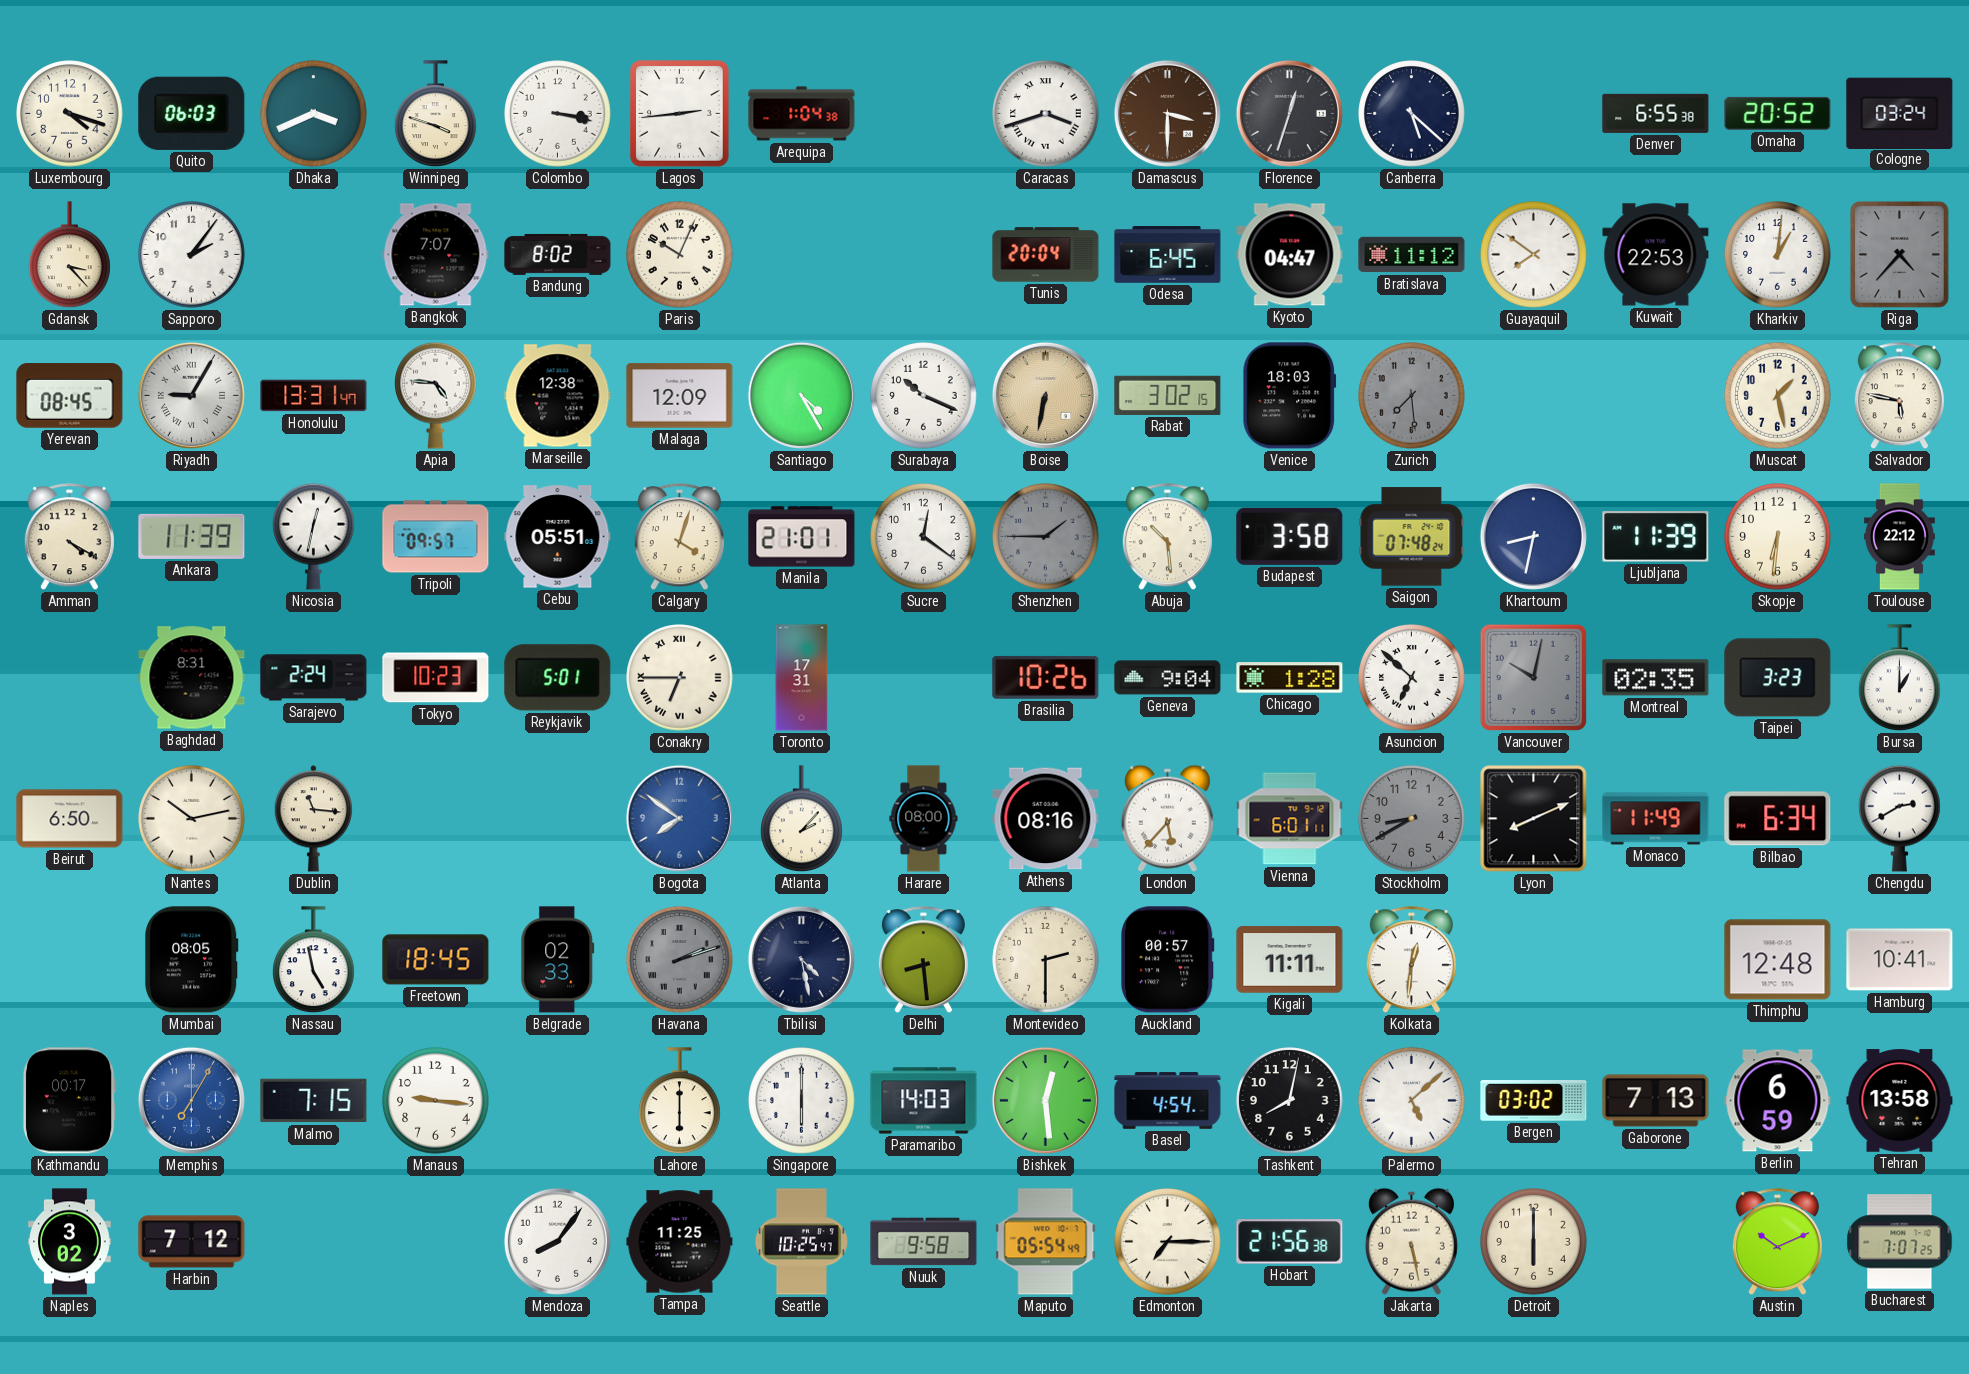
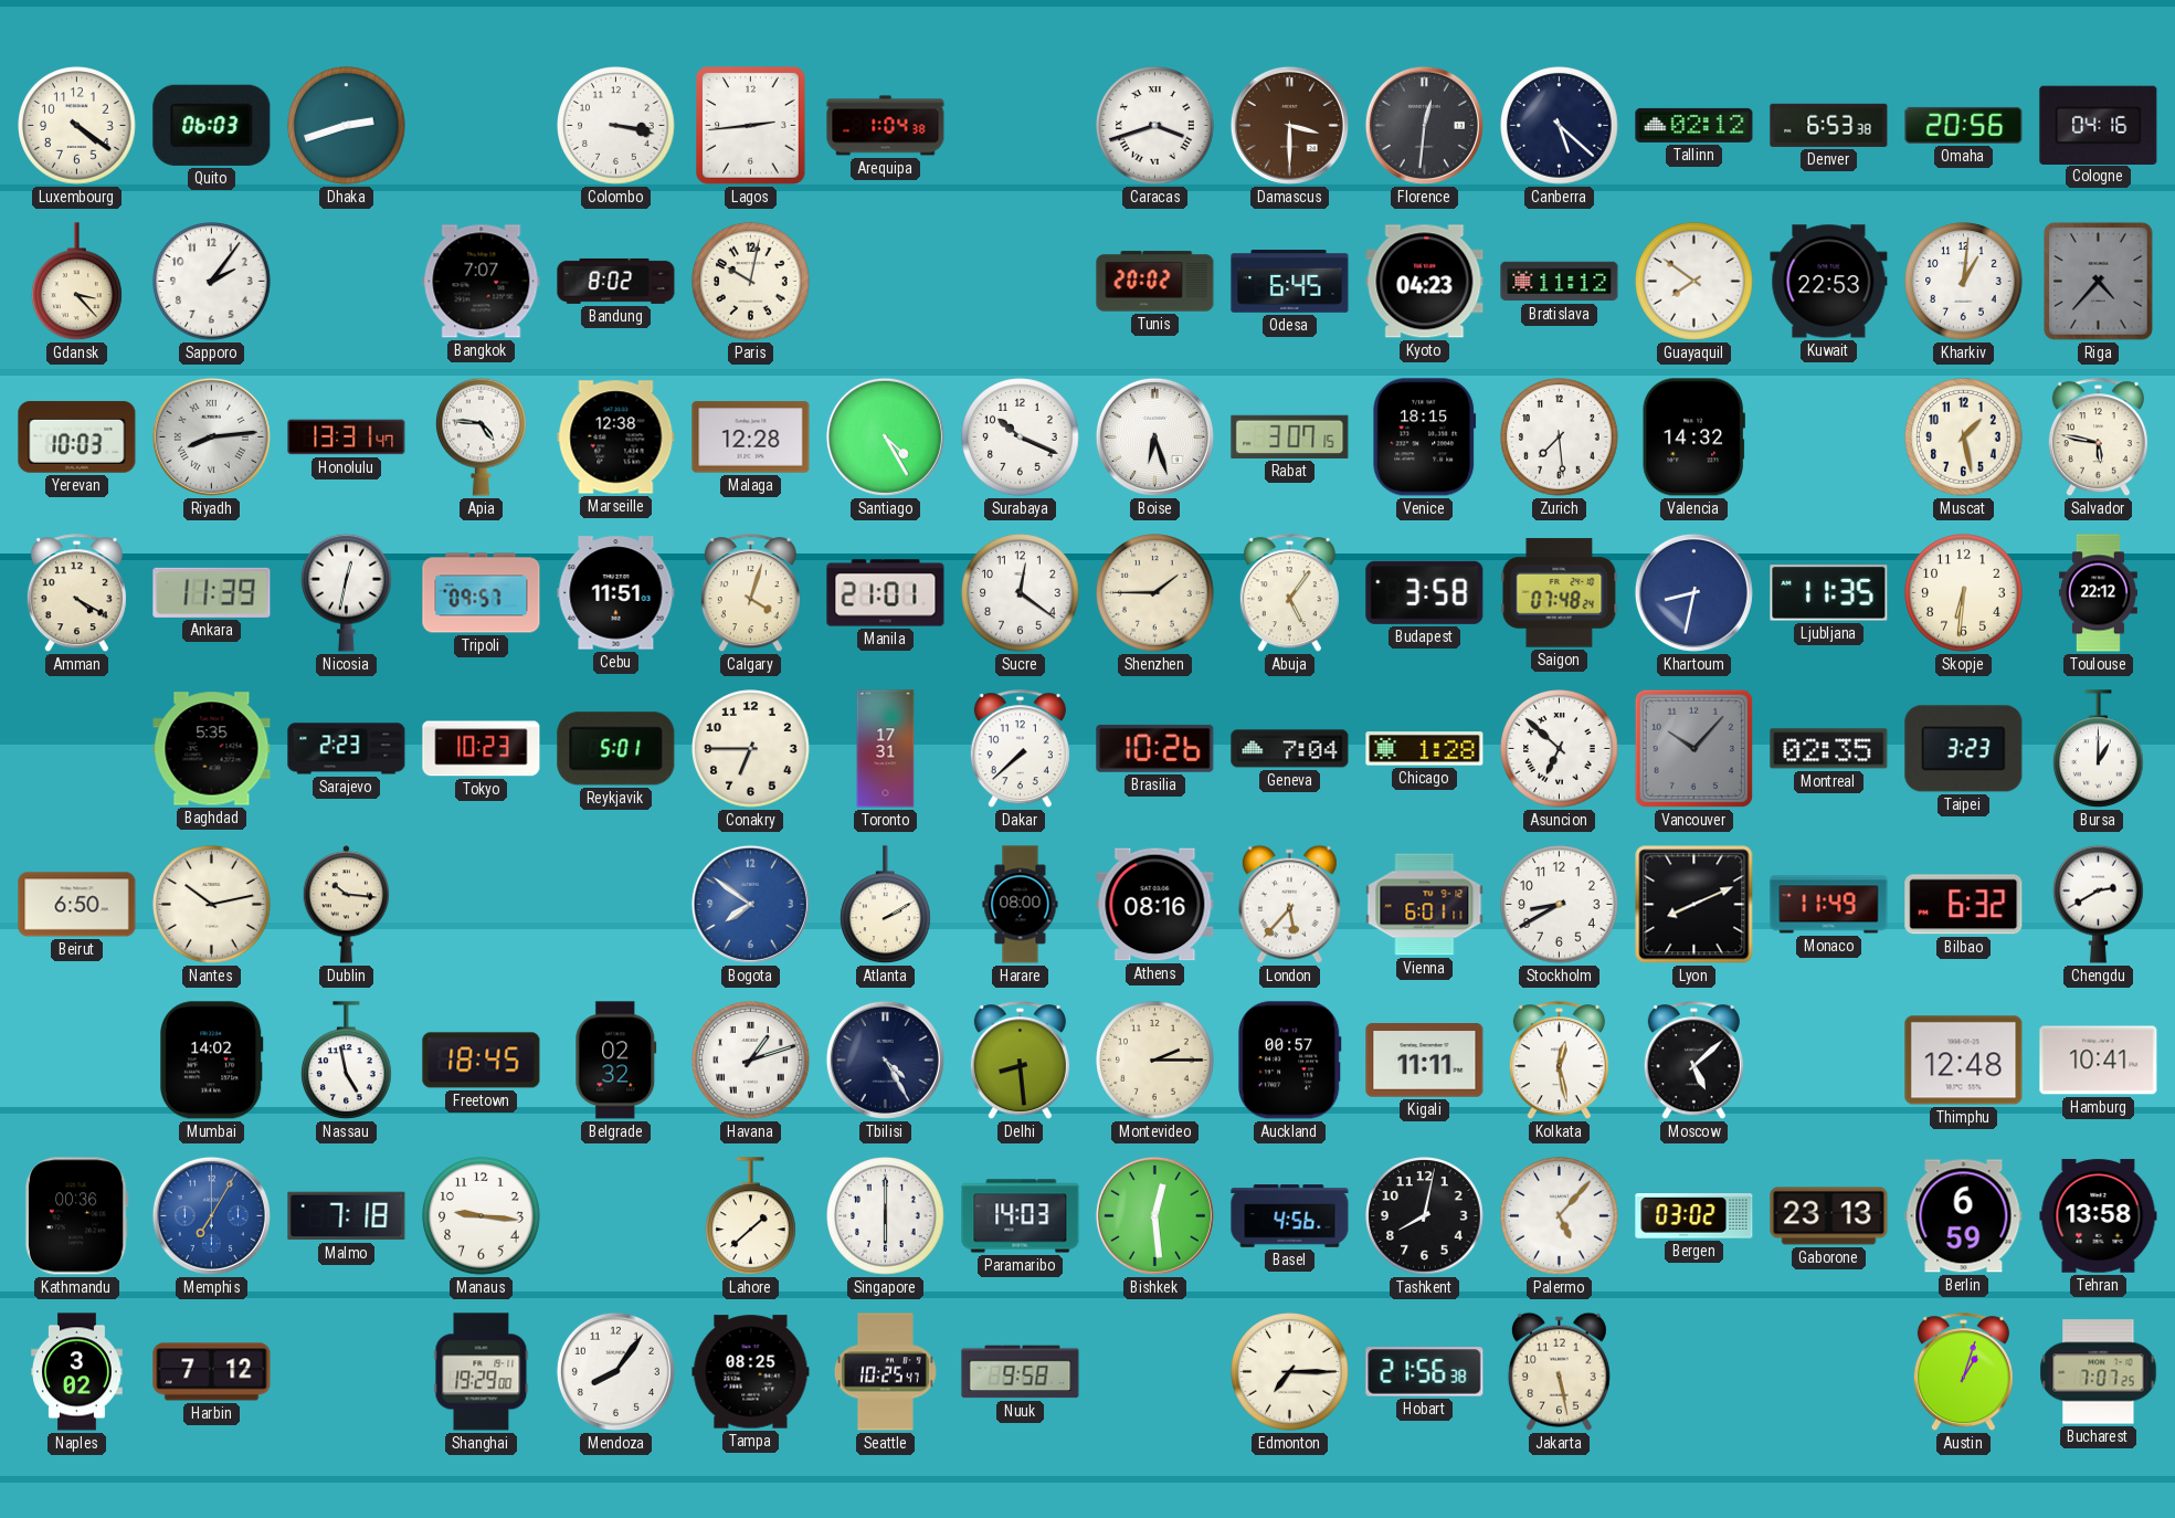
Luxembourg: 4:18 -> 4:21 (77, 126)
Dhaka: 3:41 -> 2:42 (347, 126)
Winnipeg: 3:48 -> none (436, 114)
Florence: 12:33 -> 12:31 (1424, 125)
Tallinn: none -> 02:12 (1694, 125)
Denver: 6:55 -> 6:53 (1829, 125)
Omaha: 20:52 -> 20:56 (1964, 125)
Cologne: 03:24 -> 04:16 (2099, 125)
Paris: 10:04 -> 10:02 (751, 282)
Tunis: 20:04 -> 20:02 (1155, 282)
Kyoto: 04:47 -> 04:23 (1425, 282)
Yerevan: 08:45 -> 10:03 (77, 438)
Riyadh: 9:05 -> 8:14 (211, 436)
Malaga: 12:09 -> 12:28 (751, 438)
Boise: 6:32 -> 6:27 (1154, 436)
Boise dial: champagne -> white (1154, 436)
Rabat: 3:02 -> 3:07 (1290, 436)
Venice: 18:03 -> 18:15 (1425, 438)
Zurich dial: grey -> white (1560, 438)
Valencia: none -> 14:32 (1693, 438)
Cebu: 05:51 -> 11:51 (616, 593)
Shenzhen dial: grey -> cream (1155, 593)
Abuja: 10:29 -> 5:06 (1289, 593)
Ljubljana: 11:39 -> 11:35 (1829, 593)
Baghdad: 8:31 -> 5:35 (212, 749)
Sarajevo: 2:24 -> 2:23 (347, 749)
Conakry numerals: Roman -> Arabic (751, 749)
Dakar: none -> 7:38 (1020, 749)
Geneva: 9:04 -> 7:04 (1290, 749)
Vancouver: 10:02 -> 10:07 (1694, 749)
Dublin: 11:16 -> 10:16 (347, 905)
Atlanta: 2:07 -> 2:10 (886, 905)
Stockholm dial: grey -> white (1560, 905)
Bilbao: 6:34 -> 6:32 (1964, 905)
Mumbai: 08:05 -> 14:02 (212, 1061)
Belgrade: 02:33 -> 02:32 (616, 1061)
Havana: 2:12 -> 1:12 (751, 1061)
Havana dial: grey -> white (751, 1061)
Tbilisi: 4:28 -> 4:25 (885, 1060)
Montevideo: 2:30 -> 2:15 (1155, 1061)
Kolkata: 12:31 -> 12:28 (1559, 1061)
Moscow: none -> 5:08 (1693, 1061)
Kathmandu: 00:17 -> 00:36 (76, 1216)
Malmo: 7:15 -> 7:18 (347, 1216)
Lahore: 6:00 -> 1:38 (751, 1216)
Basel: 4:54 -> 4:56 (1290, 1216)
Palermo: 5:08 -> 5:07 (1560, 1216)
Gaborone: 7:13 -> 23:13 (1829, 1216)
Shanghai: none -> 19:29 (482, 1372)
Tampa: 11:25 -> 08:25 (751, 1372)
Maputo: 05:54 -> none (1046, 1242)
Detroit: 6:00 -> none (1534, 1242)
Austin: 10:11 -> 1:03 (1963, 1372)
